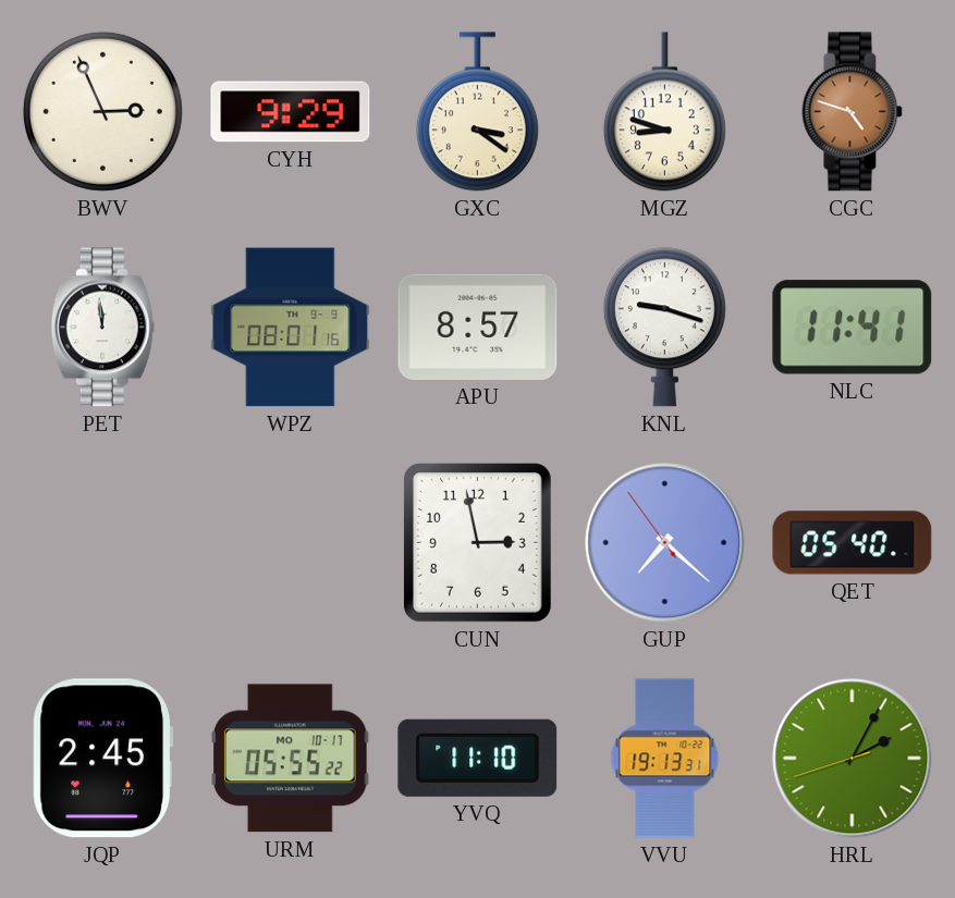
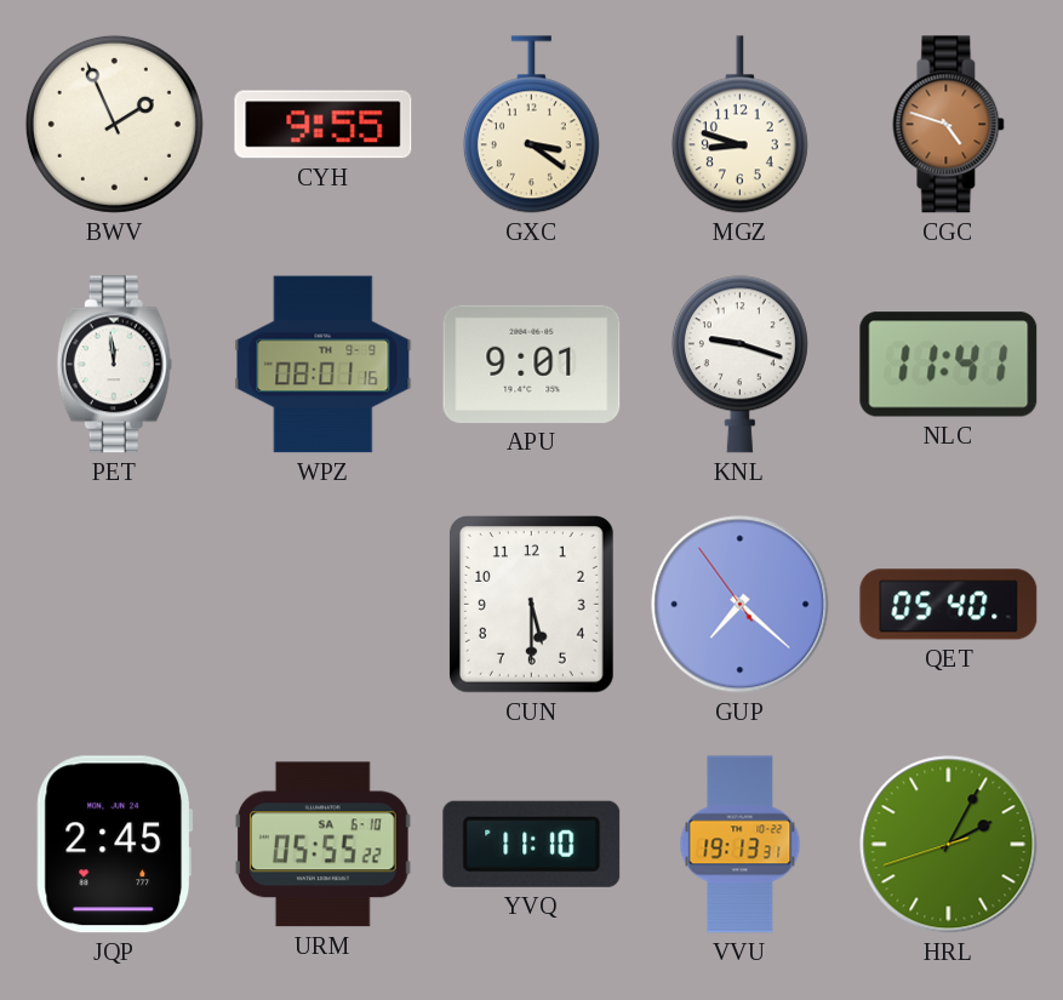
BWV: 2:56 -> 1:56 (114, 124)
CYH: 9:29 -> 9:55 (324, 125)
APU: 8:57 -> 9:01 (532, 364)
CUN: 2:58 -> 5:30 (531, 605)
URM date: MO 10-17 -> SA 6-10 (324, 845)
